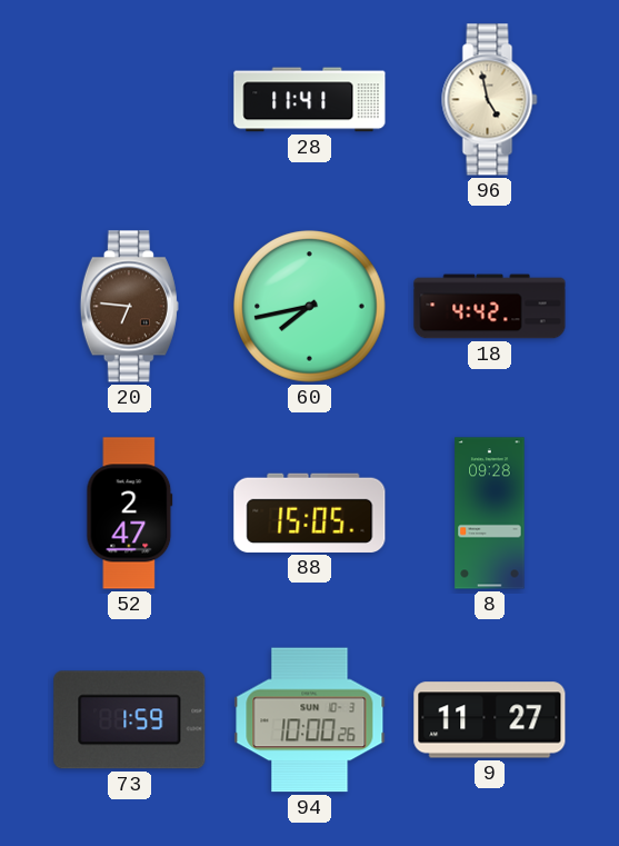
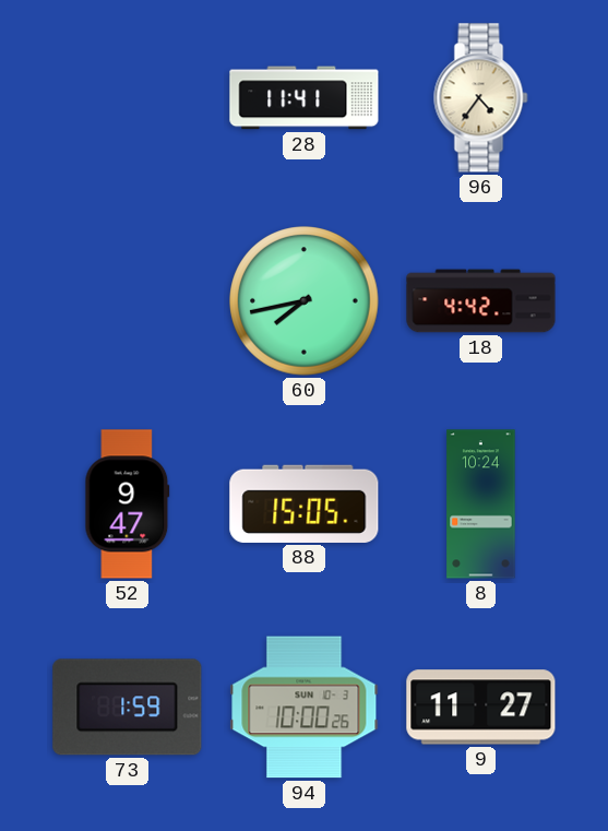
96: 4:58 -> 4:36 (481, 98)
20: 6:46 -> none (129, 307)
52: 2:47 -> 9:47 (128, 504)
8: 09:28 -> 10:24 (481, 504)
